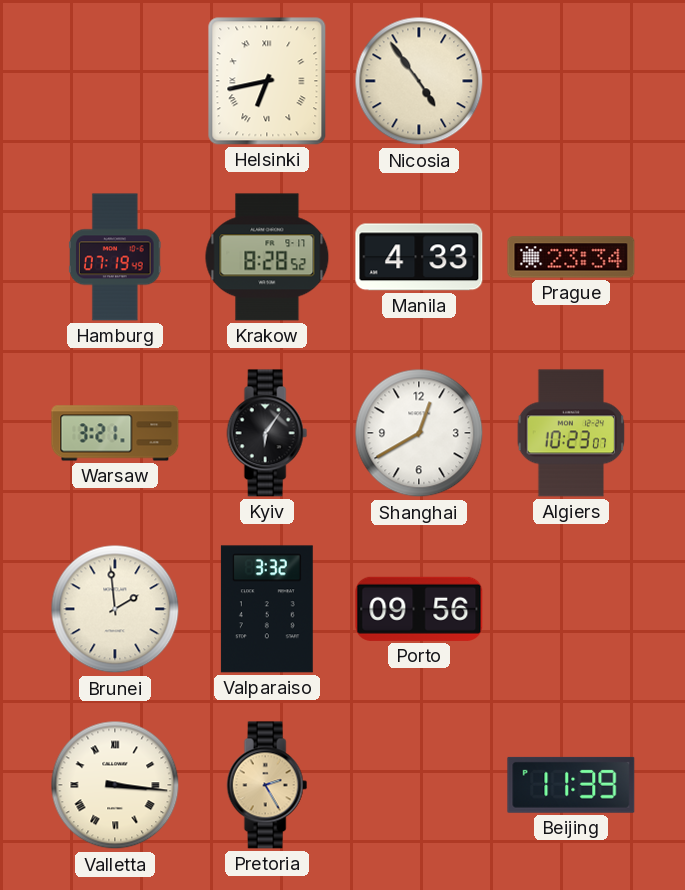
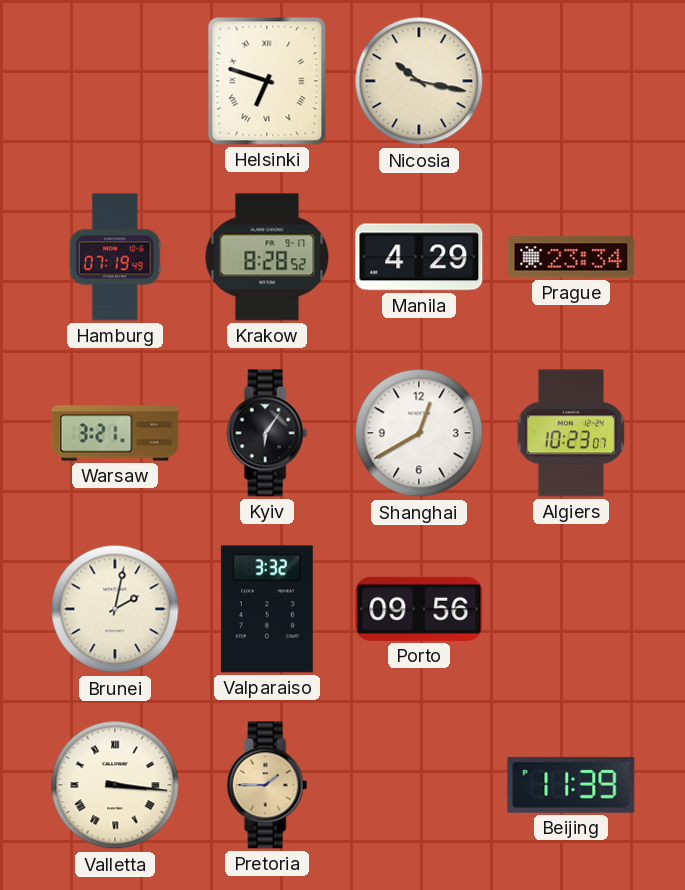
Helsinki: 6:43 -> 6:48 (267, 81)
Nicosia: 4:54 -> 10:17 (419, 81)
Manila: 4:33 -> 4:29 (419, 257)
Brunei: 1:59 -> 2:02 (115, 609)
Pretoria: 2:25 -> 1:45 (267, 785)
